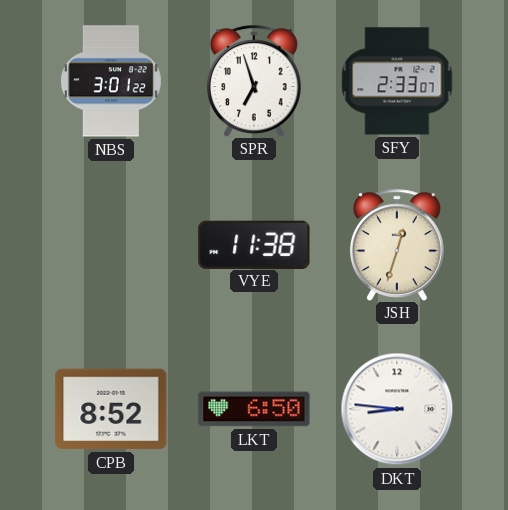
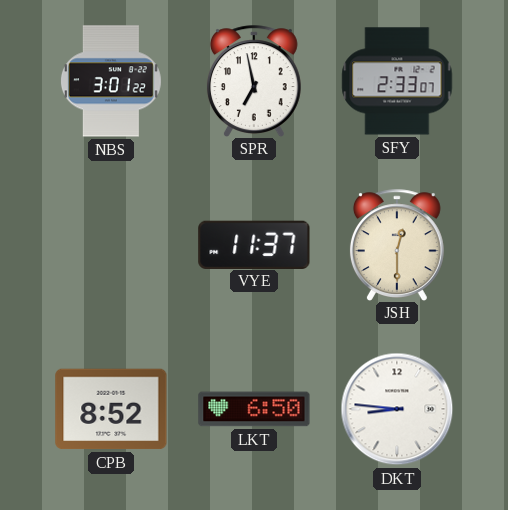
SPR: 6:57 -> 6:58 (254, 81)
VYE: 11:38 -> 11:37 (254, 244)
JSH: 12:33 -> 12:30 (397, 245)
